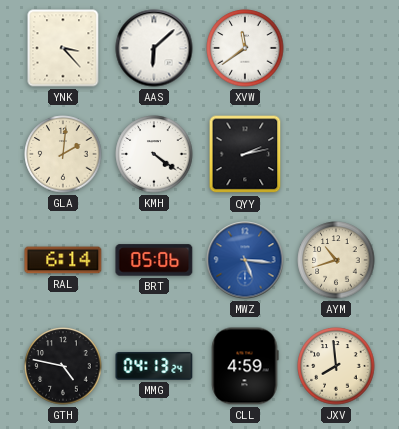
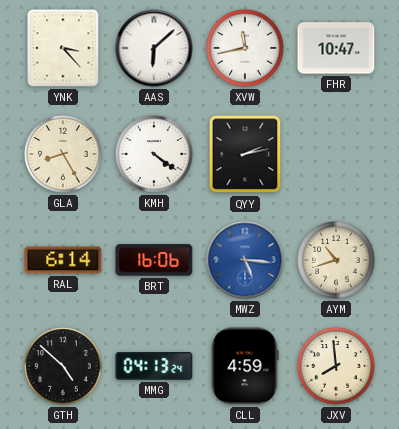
XVW: 11:39 -> 11:43 (245, 48)
FHR: none -> 10:47 (336, 48)
GLA: 2:01 -> 8:25 (63, 154)
BRT: 05:06 -> 16:06 (154, 260)
GTH: 4:47 -> 4:52 (63, 366)
